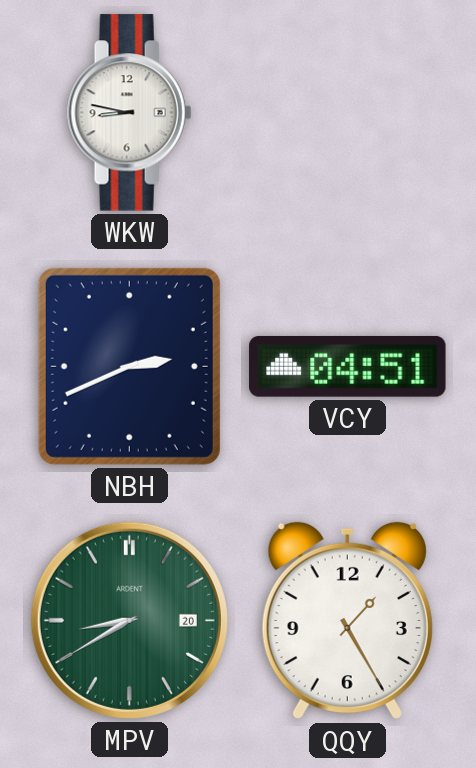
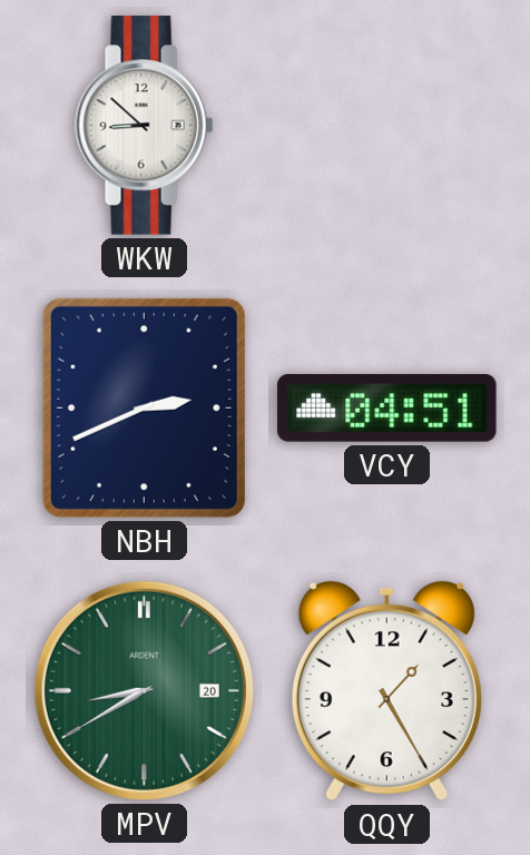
WKW: 8:47 -> 8:52 (145, 126)
